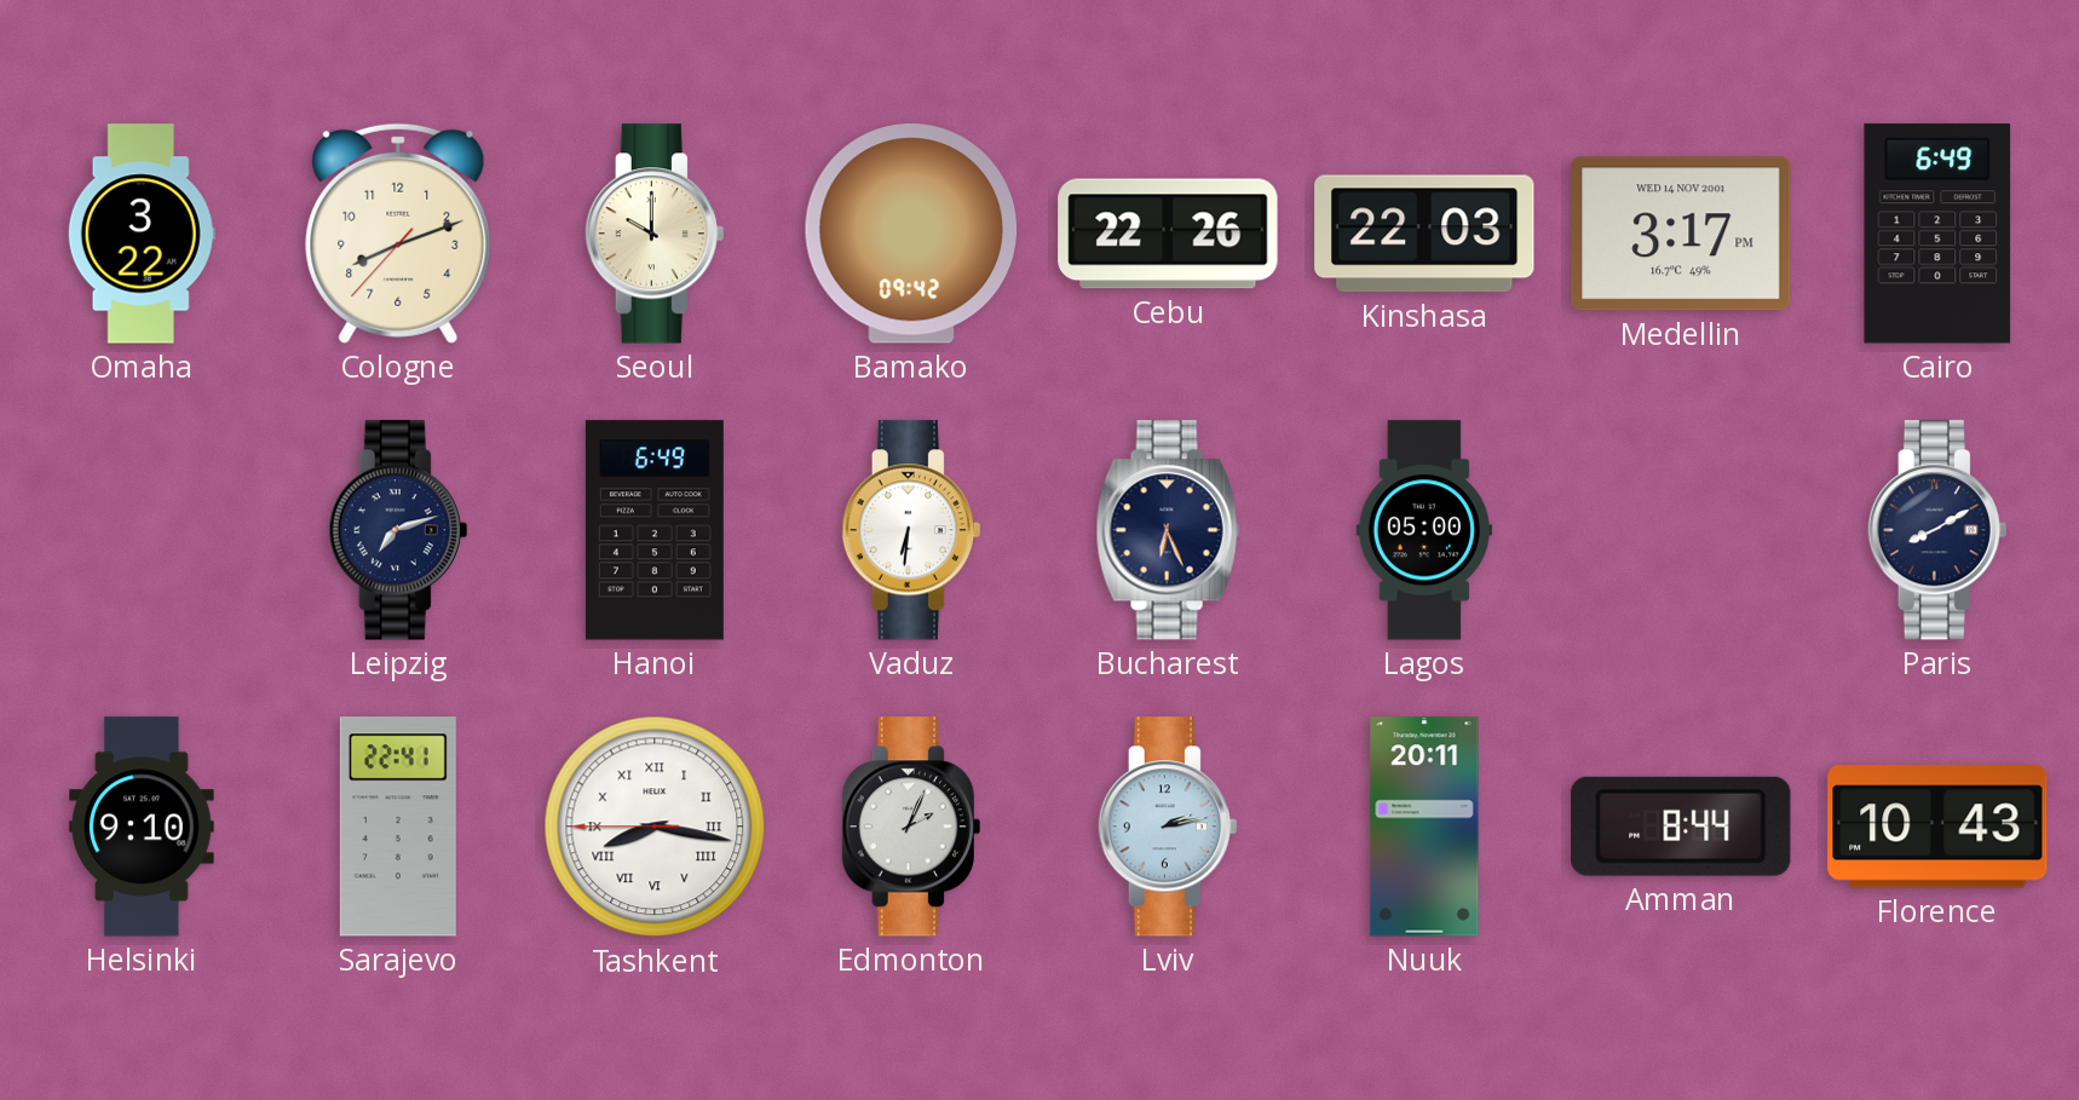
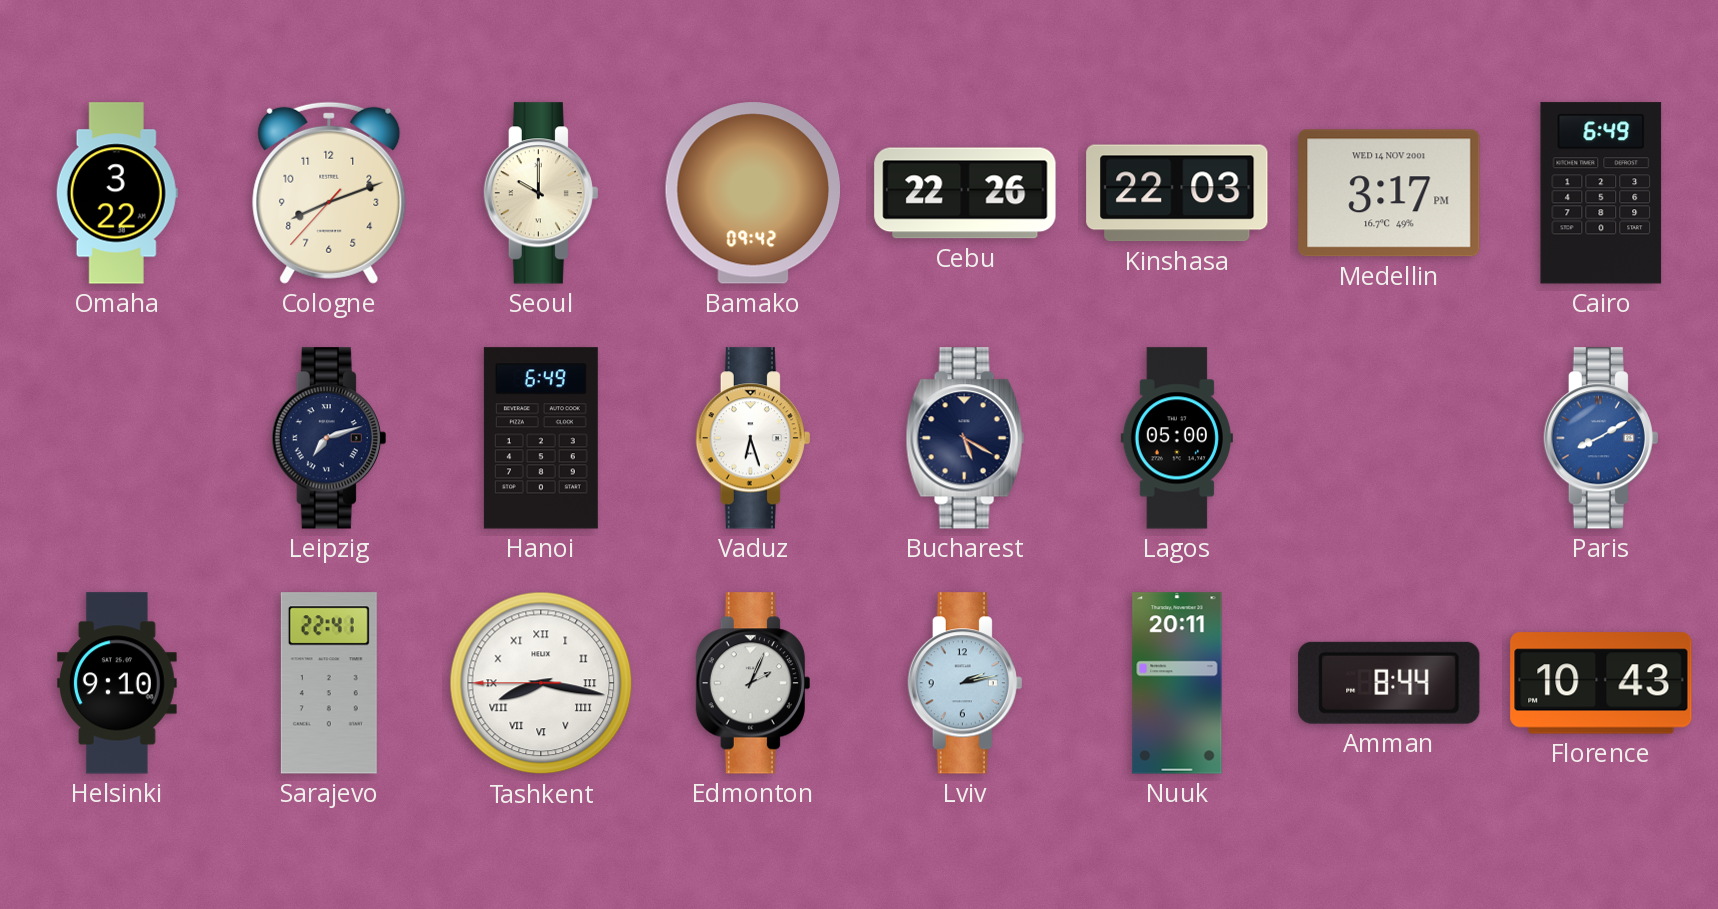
Vaduz: 6:31 -> 6:27 (753, 438)
Bucharest: 6:26 -> 5:20 (965, 438)
Paris dial: navy -> blue (1601, 438)
